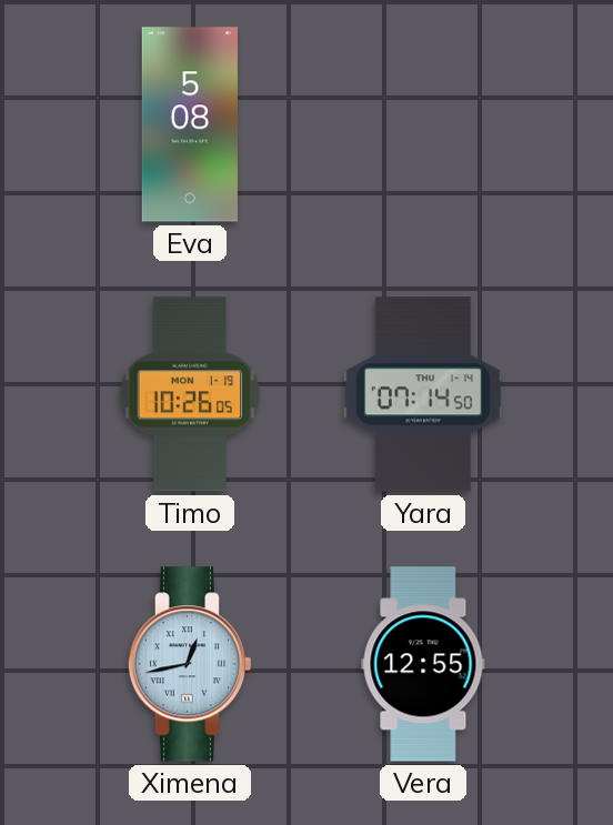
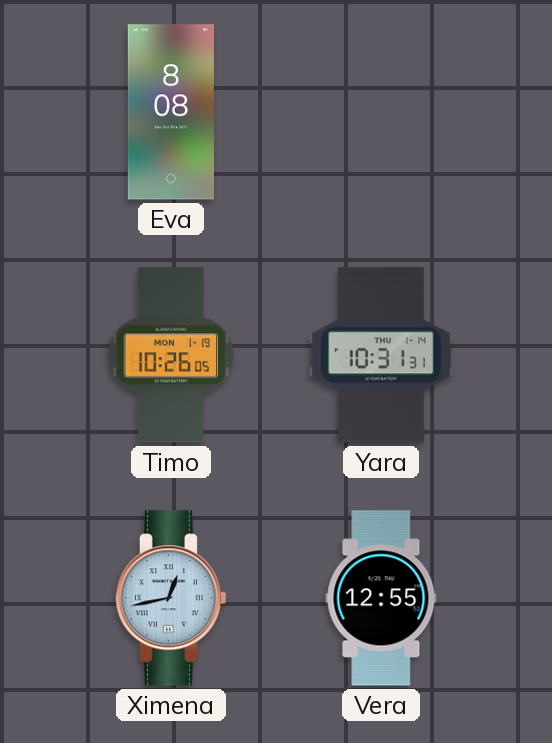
Eva: 5:08 -> 8:08 (171, 112)
Yara: 07:14 -> 10:31 (381, 355)
